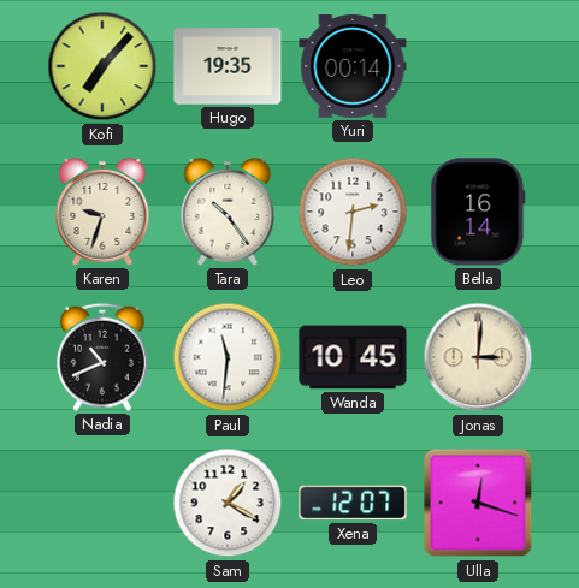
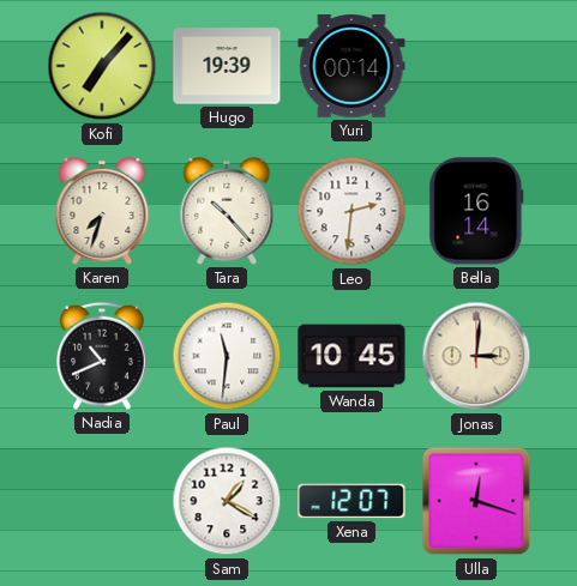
Hugo: 19:35 -> 19:39 (227, 66)
Karen: 9:33 -> 7:33 (102, 211)
Tara: 10:24 -> 10:23 (227, 211)
